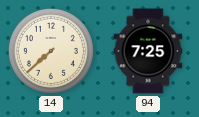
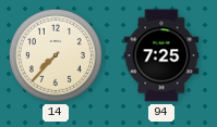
14: 7:38 -> 7:37 (56, 55)
